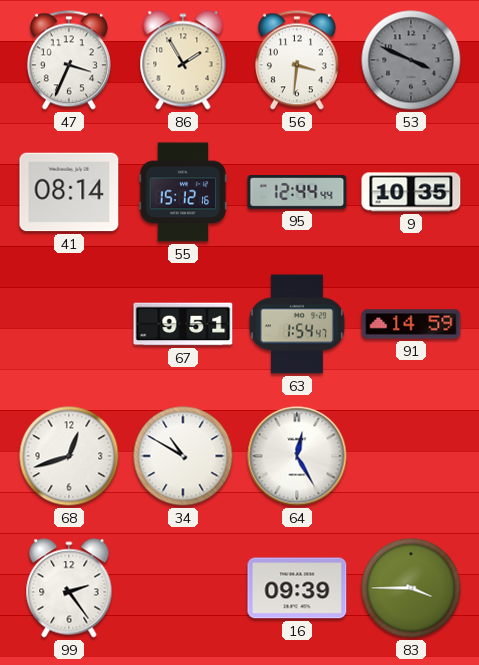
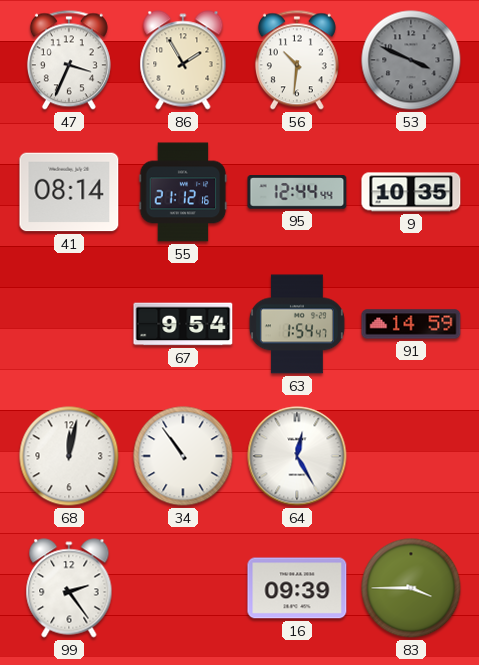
56: 3:31 -> 10:31 (297, 60)
55: 15:12 -> 21:12 (183, 192)
67: 9:51 -> 9:54 (183, 324)
68: 12:42 -> 12:02 (69, 456)
34: 10:50 -> 10:54 (183, 456)
